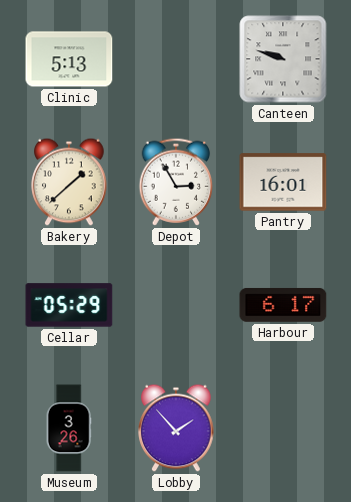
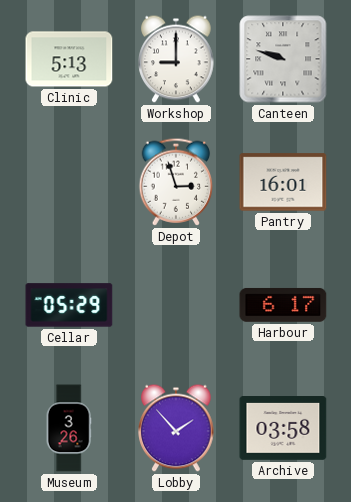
Workshop: none -> 9:00 (176, 59)
Bakery: 1:38 -> none (69, 182)
Depot: 2:55 -> 2:57 (176, 182)
Archive: none -> 03:58 (283, 429)
